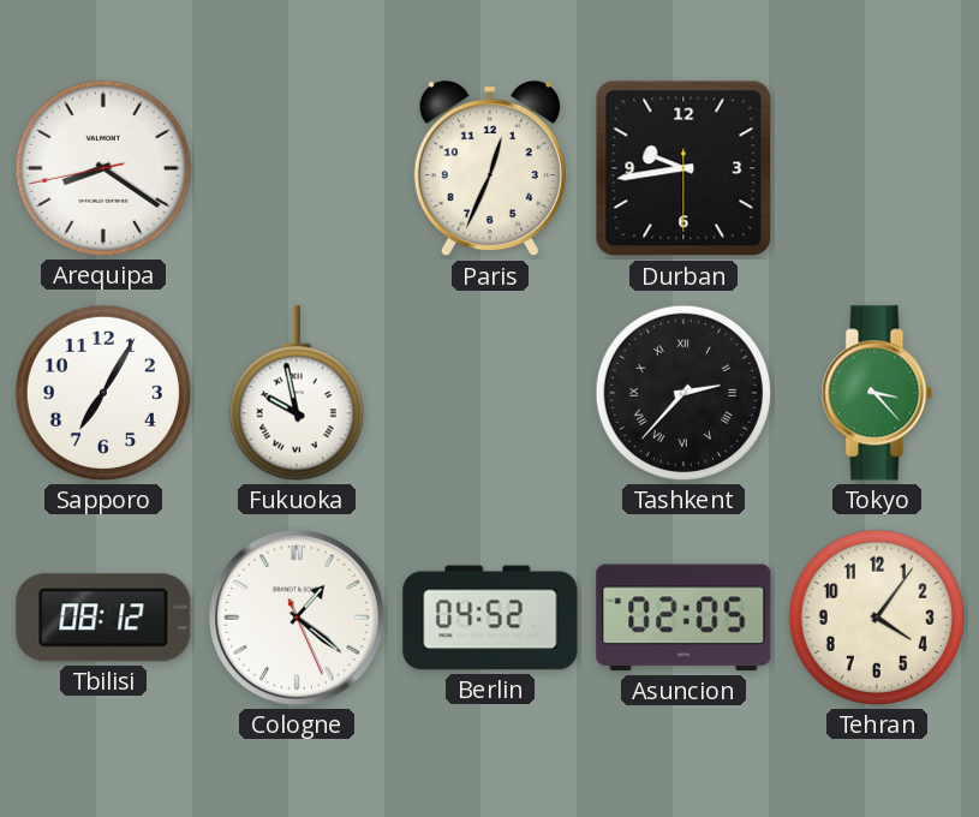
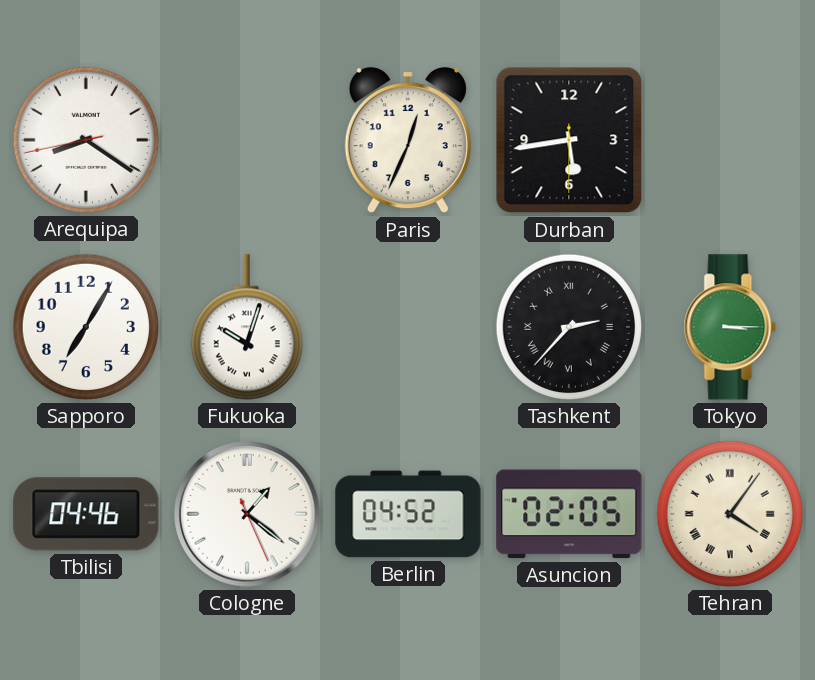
Durban: 9:43 -> 5:43 (569, 140)
Fukuoka: 9:58 -> 10:03 (247, 327)
Tokyo: 3:23 -> 3:15 (730, 327)
Tbilisi: 08:12 -> 04:46 (86, 514)
Tehran numerals: Arabic -> Roman (730, 514)
